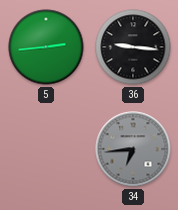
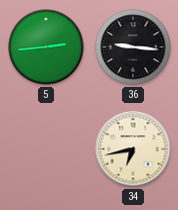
34: 6:44 -> 6:43 (133, 149)
34 dial: grey -> cream (133, 149)
